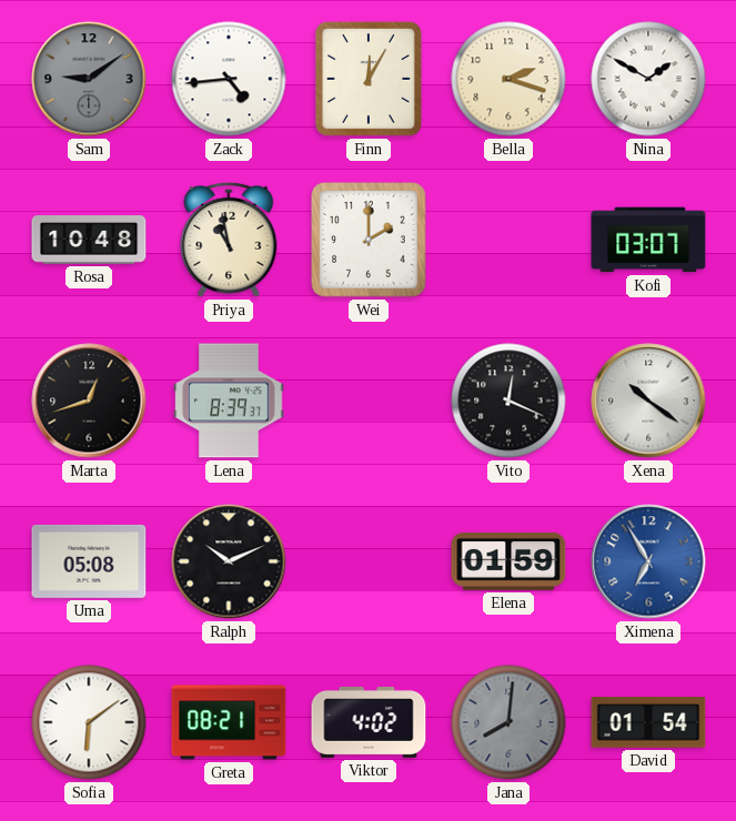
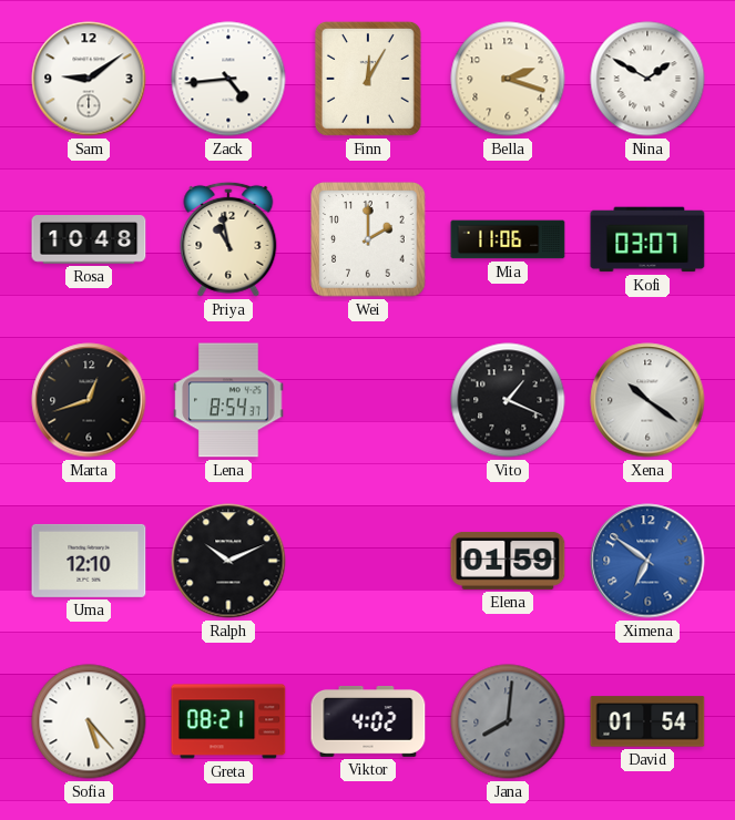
Sam dial: grey -> white (89, 79)
Mia: none -> 11:06 (508, 239)
Lena: 8:39 -> 8:54 (228, 400)
Vito: 12:19 -> 1:19 (508, 400)
Uma: 05:08 -> 12:10 (89, 561)
Ximena: 6:55 -> 6:51 (647, 561)
Sofia: 6:09 -> 5:23 (89, 721)
